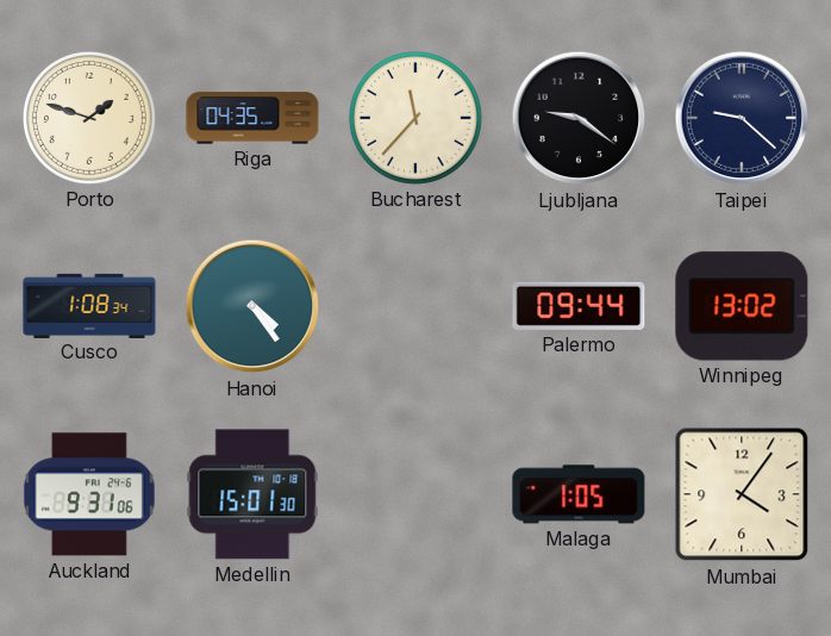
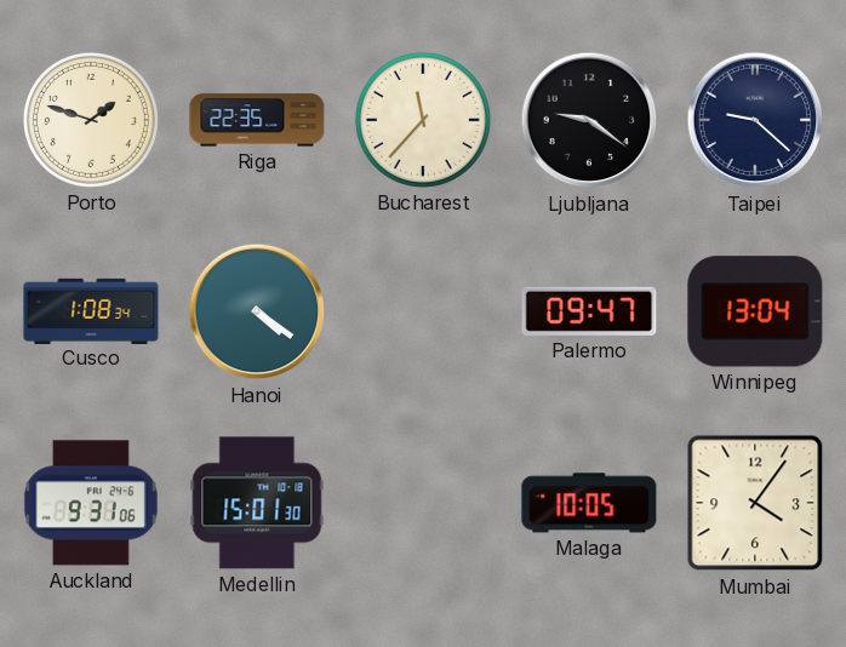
Riga: 04:35 -> 22:35 (257, 120)
Hanoi: 4:24 -> 4:21 (257, 311)
Palermo: 09:44 -> 09:47 (589, 311)
Winnipeg: 13:02 -> 13:04 (755, 311)
Malaga: 1:05 -> 10:05 (589, 503)
